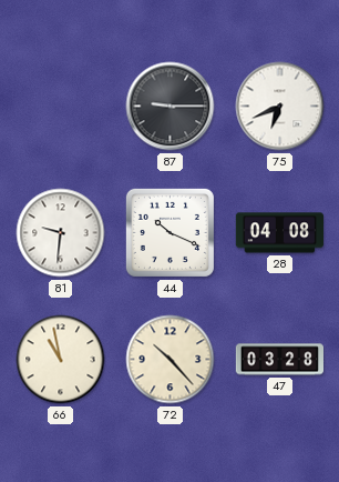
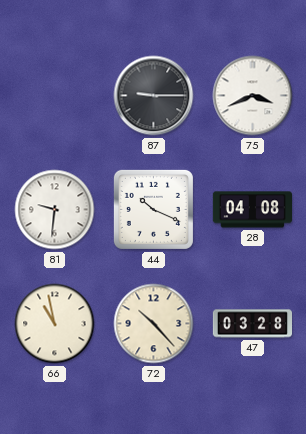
75: 6:41 -> 3:41 (253, 96)
